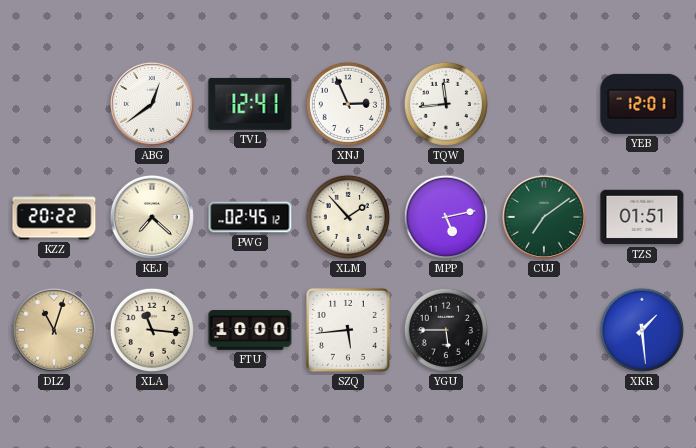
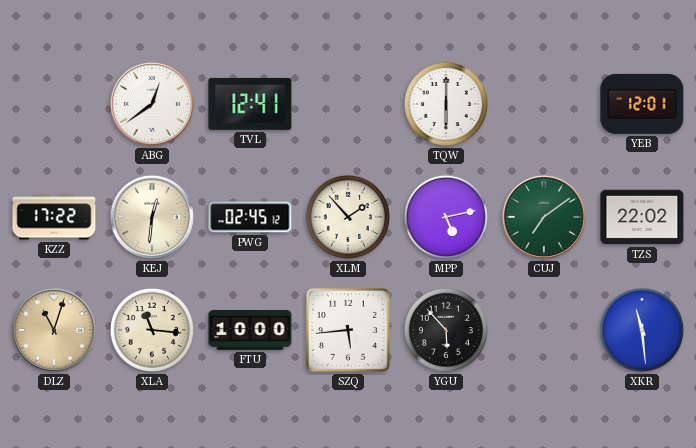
XNJ: 2:56 -> none (348, 104)
TQW: 11:44 -> 6:00 (446, 104)
KZZ: 20:22 -> 17:22 (54, 217)
KEJ: 7:22 -> 12:31 (152, 217)
TZS: 01:51 -> 22:02 (642, 217)
YGU: 5:45 -> 5:53 (446, 330)
XKR: 1:29 -> 11:29 (642, 330)
